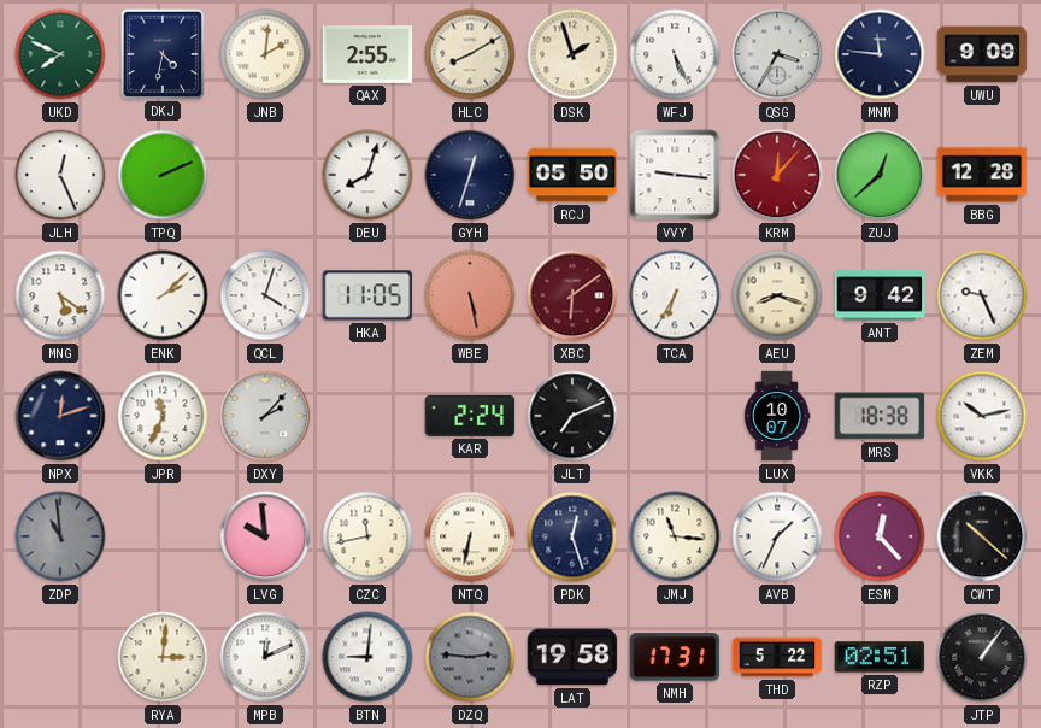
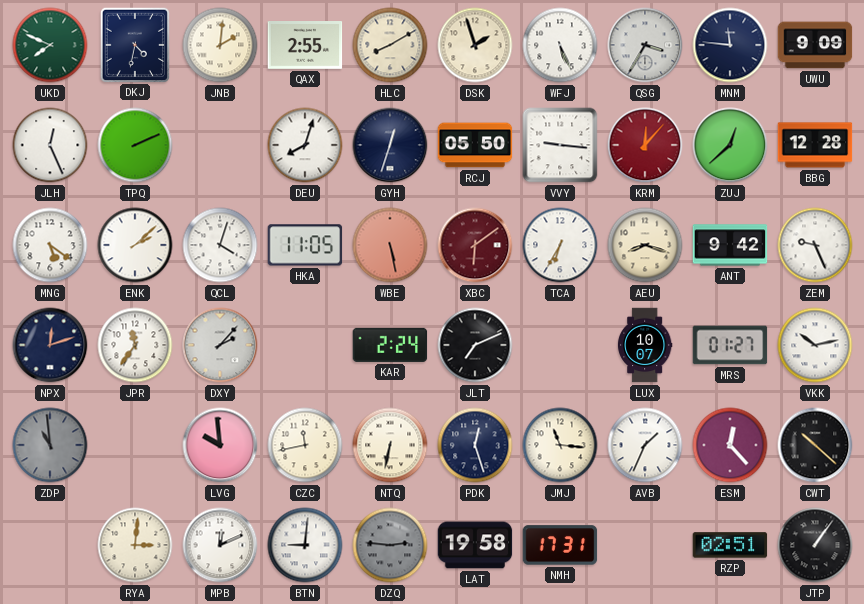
JPR: 11:34 -> 11:36 (135, 345)
MRS: 18:38 -> 01:27 (730, 345)
THD: 5:22 -> none (777, 657)
